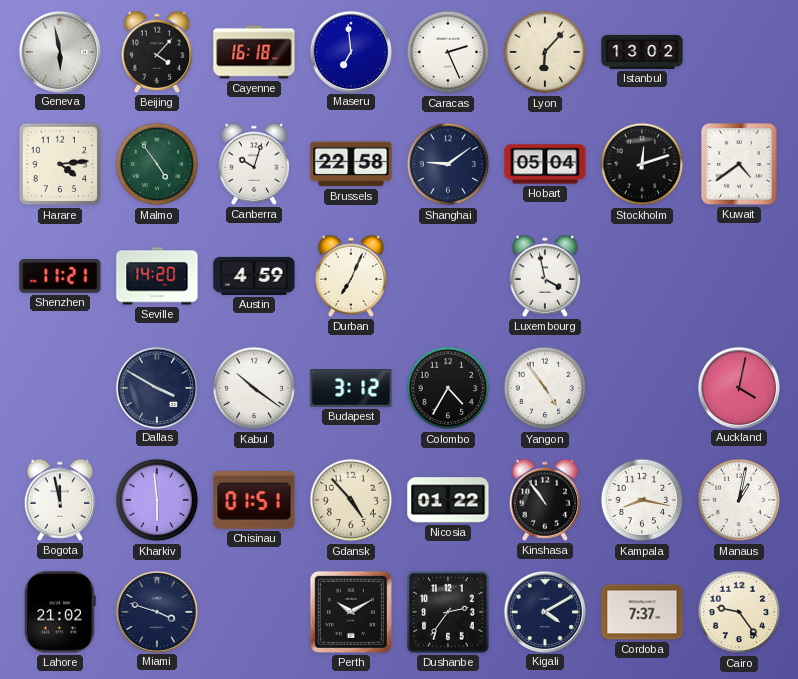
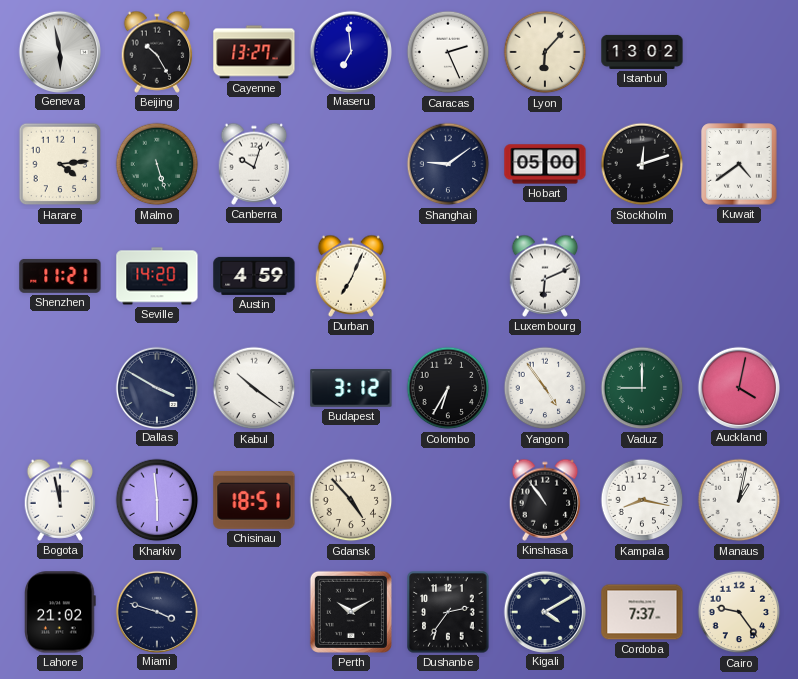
Beijing: 4:07 -> 10:25 (157, 52)
Cayenne: 16:18 -> 13:27 (254, 52)
Malmo: 4:54 -> 5:27 (157, 164)
Brussels: 22:58 -> none (351, 164)
Hobart: 05:04 -> 05:00 (545, 164)
Luxembourg: 3:58 -> 6:11 (545, 276)
Colombo: 4:35 -> 6:35 (448, 388)
Vaduz: none -> 9:00 (642, 388)
Chisinau: 01:51 -> 18:51 (254, 501)
Nicosia: 01:22 -> none (448, 500)
